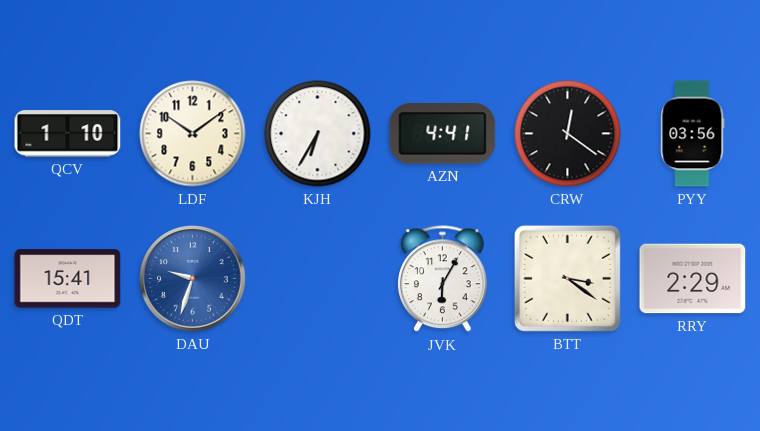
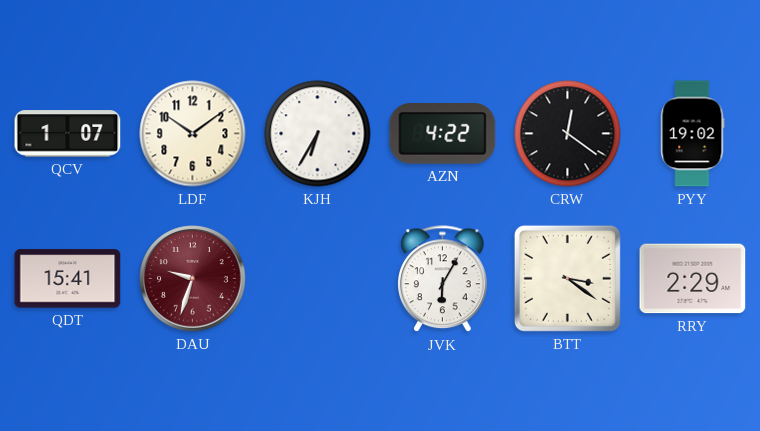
QCV: 1:10 -> 1:07 (68, 134)
AZN: 4:41 -> 4:22 (443, 134)
PYY: 03:56 -> 19:02 (693, 134)
DAU dial: blue -> burgundy (193, 279)
